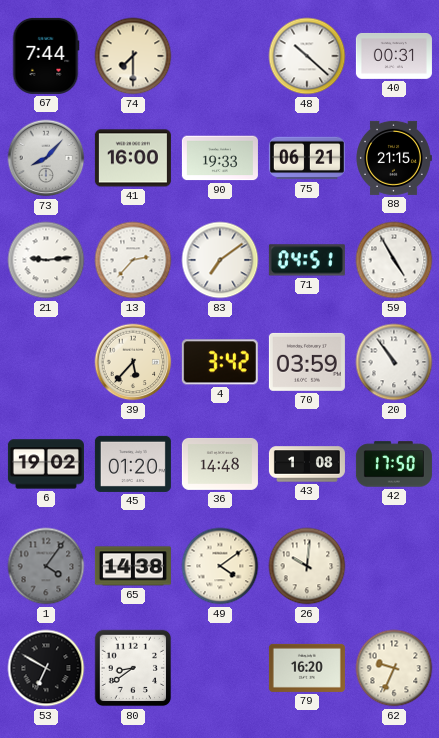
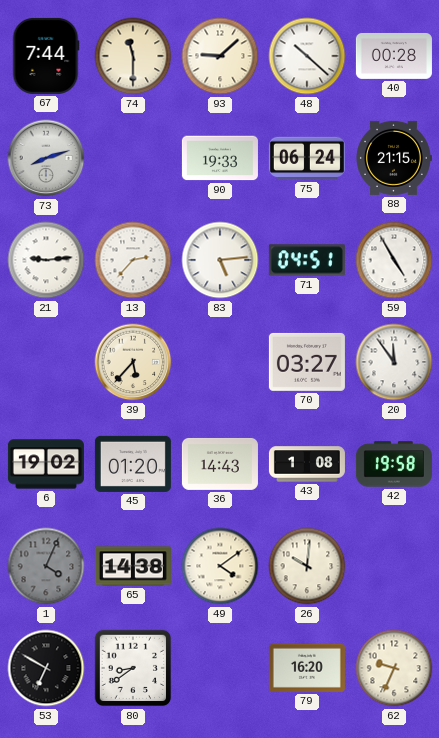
74: 7:30 -> 11:30 (133, 56)
93: none -> 9:08 (220, 56)
40: 00:31 -> 00:28 (394, 56)
73: 8:07 -> 8:12 (46, 158)
41: 16:00 -> none (133, 158)
75: 06:21 -> 06:24 (307, 158)
83: 7:09 -> 5:14 (220, 260)
4: 3:42 -> none (220, 362)
70: 03:59 -> 03:27 (307, 362)
20: 10:54 -> 11:54 (394, 362)
36: 14:48 -> 14:43 (220, 464)
42: 17:50 -> 19:58 (394, 464)
1: 4:06 -> 4:04 (46, 566)
